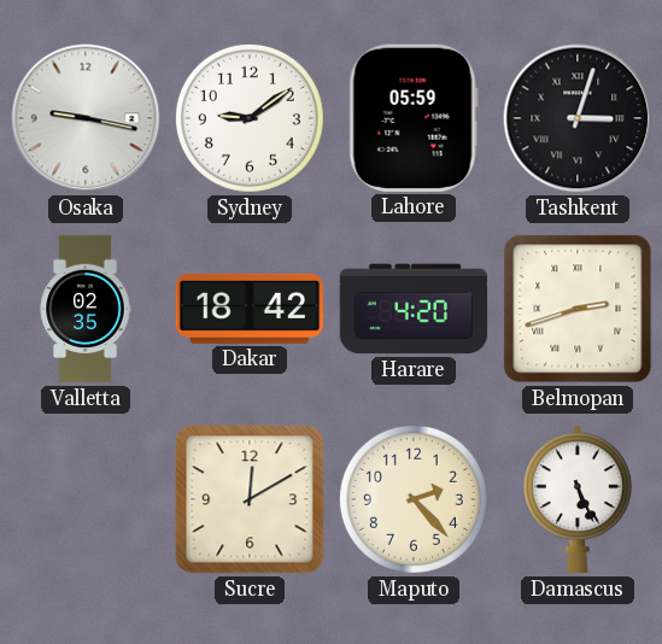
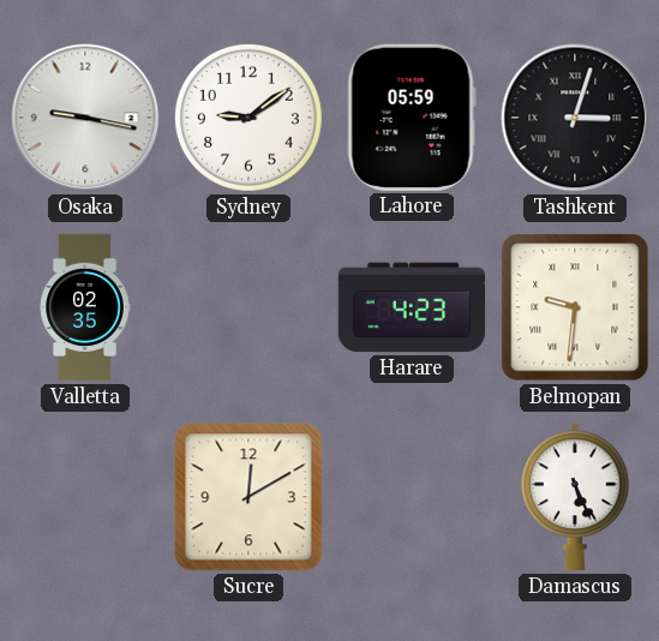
Dakar: 18:42 -> none (248, 309)
Harare: 4:20 -> 4:23 (412, 307)
Belmopan: 2:42 -> 9:31 (575, 307)
Maputo: 2:23 -> none (414, 499)
